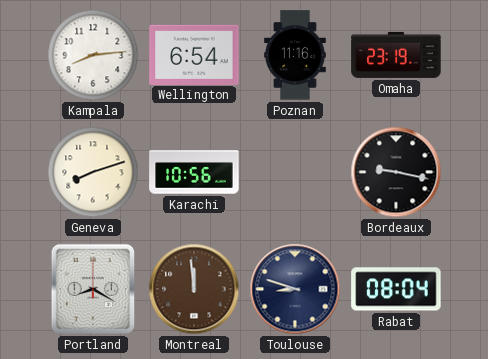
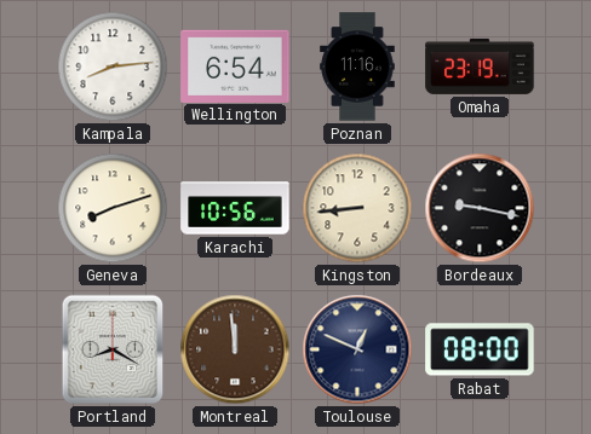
Kingston: none -> 8:44 (357, 208)
Toulouse: 8:48 -> 12:49 (357, 349)
Rabat: 08:04 -> 08:00 (480, 349)
